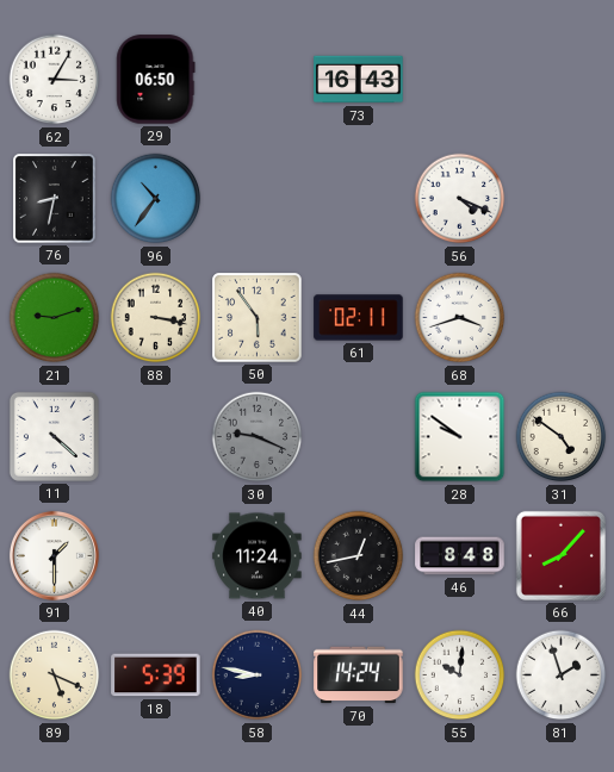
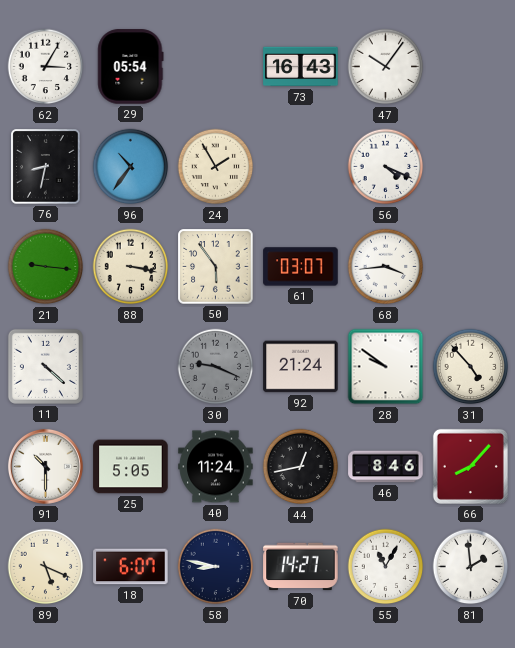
29: 06:50 -> 05:54 (131, 67)
47: none -> 10:06 (386, 67)
24: none -> 1:55 (216, 167)
21: 9:12 -> 9:16 (46, 267)
61: 02:11 -> 03:07 (301, 267)
68: 3:42 -> 3:44 (386, 267)
92: none -> 21:24 (301, 367)
31: 4:51 -> 4:53 (471, 367)
91: 1:30 -> 10:30 (45, 466)
25: none -> 5:05 (131, 467)
46: 8:48 -> 8:46 (386, 467)
18: 5:39 -> 6:07 (131, 567)
70: 14:24 -> 14:27 (301, 567)
55: 10:01 -> 11:05 (386, 567)
81: 1:57 -> 1:59 (471, 567)
